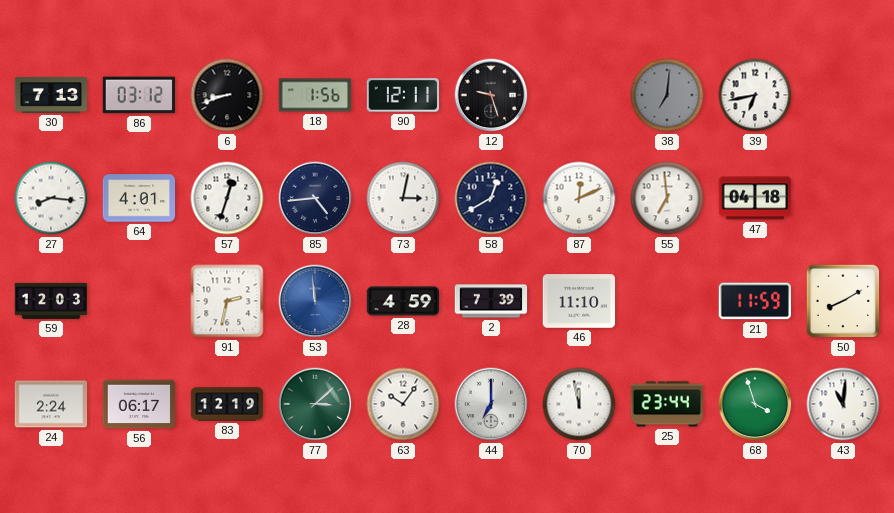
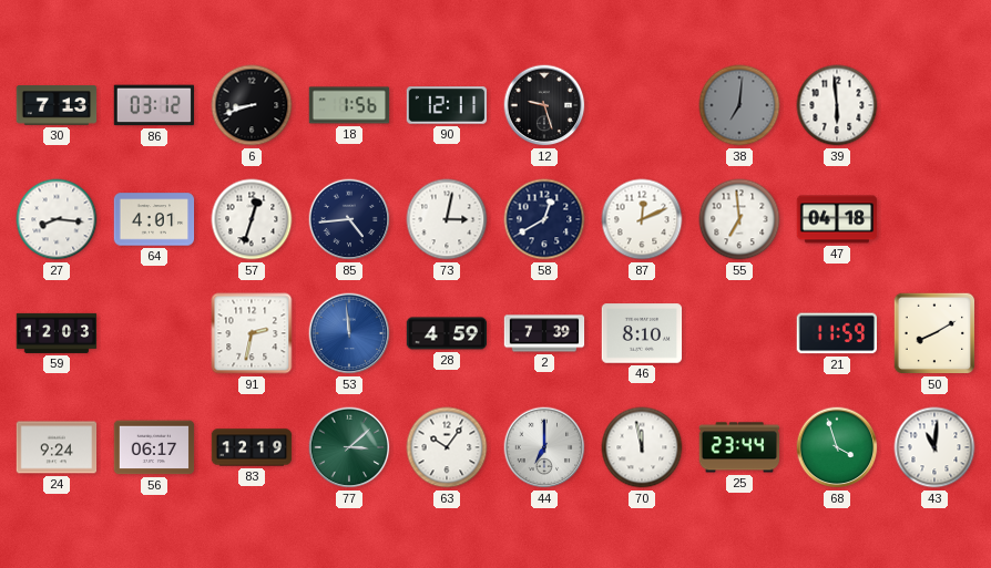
39: 6:43 -> 5:59 (837, 105)
46: 11:10 -> 8:10 (642, 333)
24: 2:24 -> 9:24 (57, 447)
